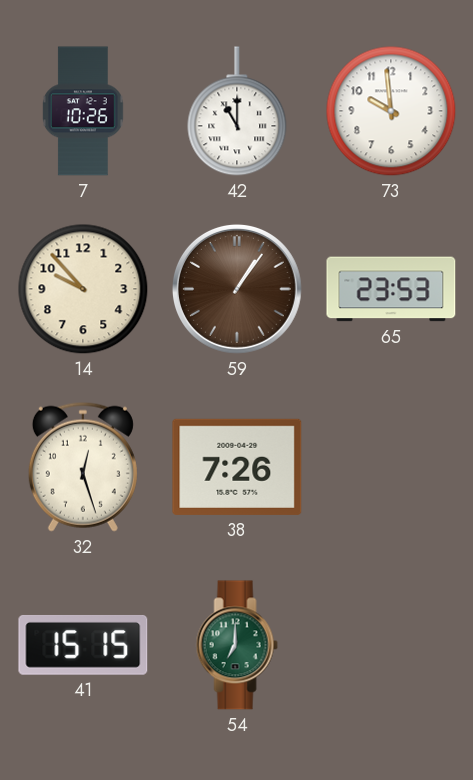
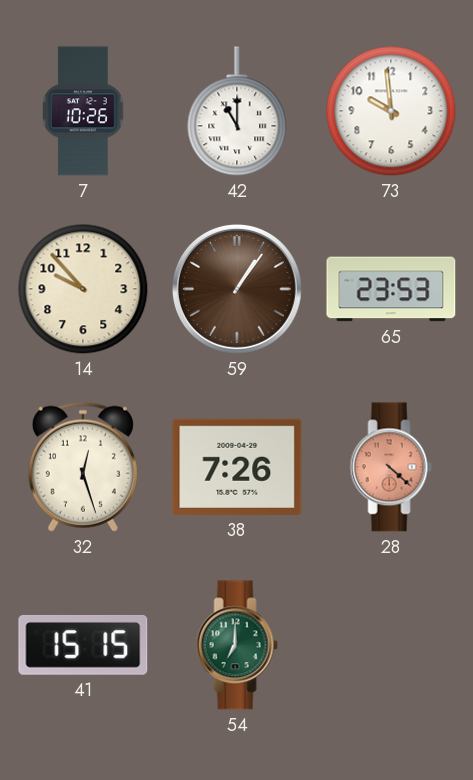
28: none -> 4:22 (391, 467)
